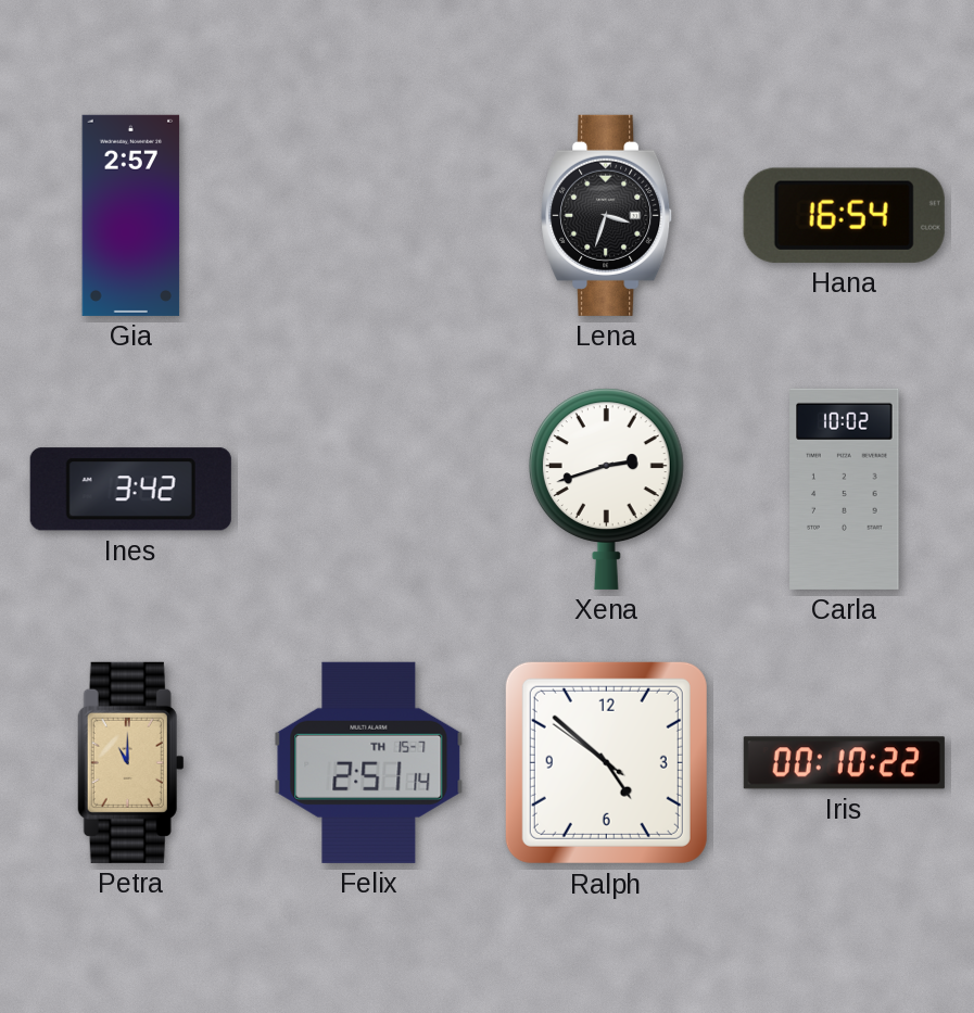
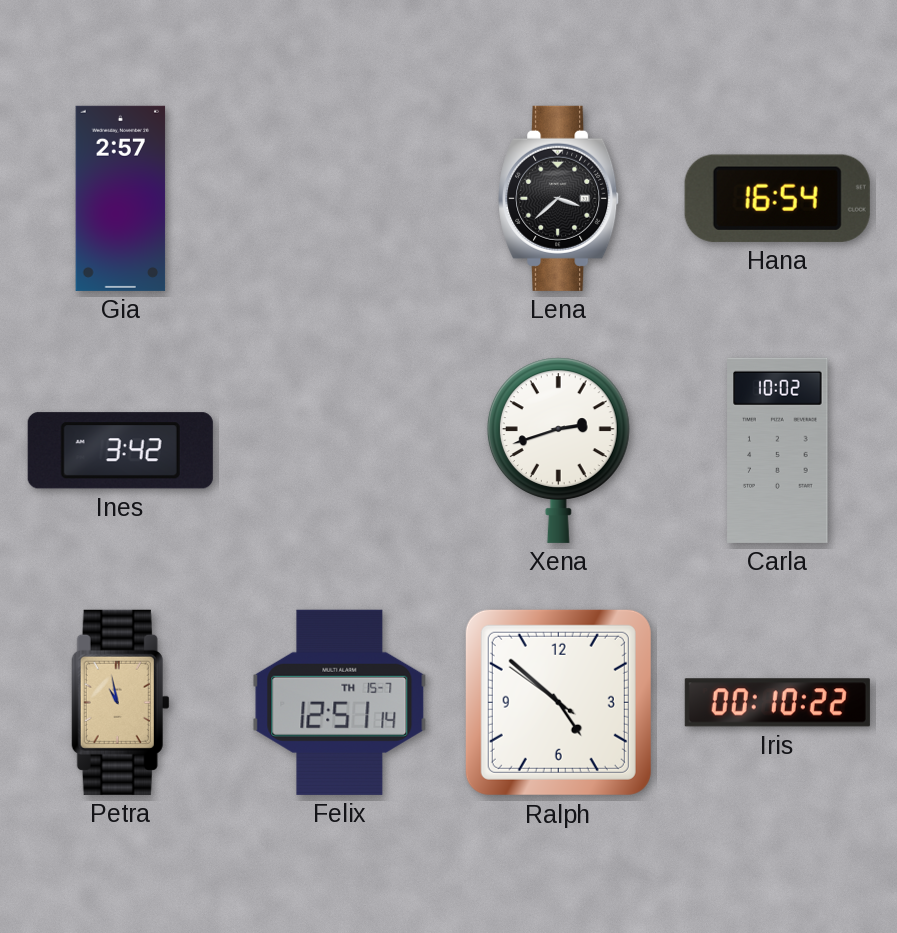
Lena: 3:33 -> 3:38 (559, 198)
Petra: 11:00 -> 10:58 (120, 702)
Felix: 2:51 -> 12:51 (340, 702)
